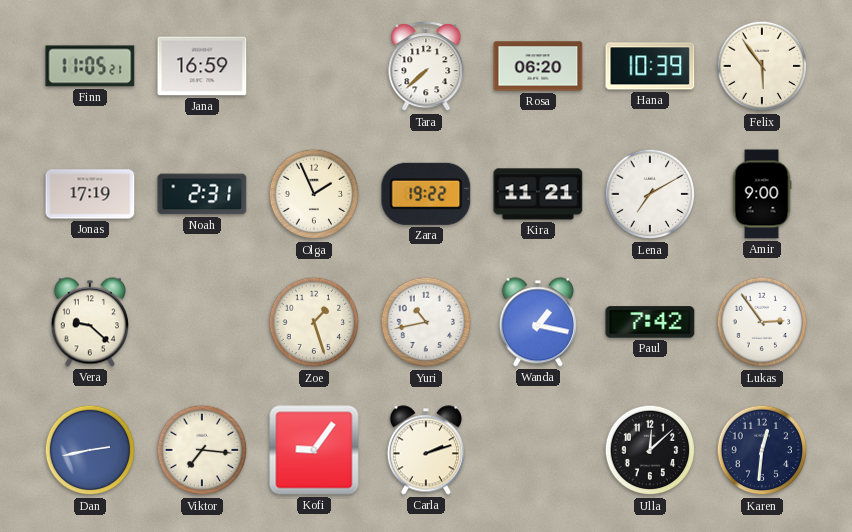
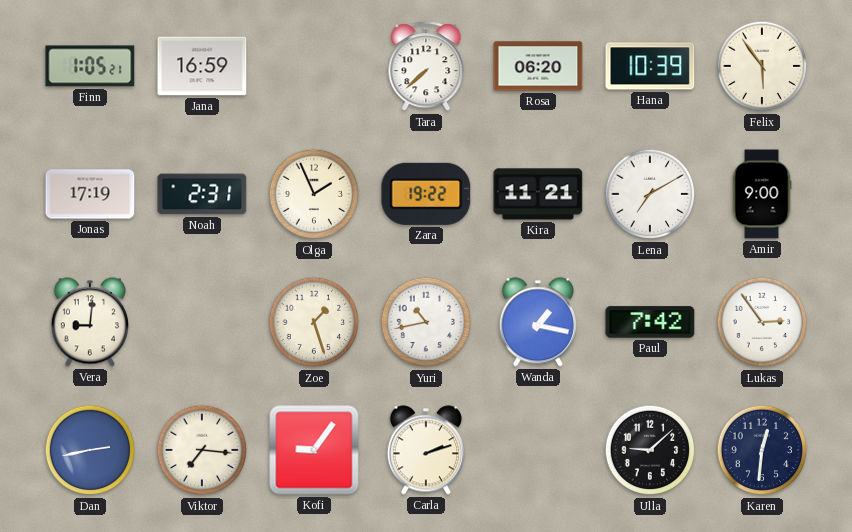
Finn: 11:05 -> 1:05 (90, 66)
Vera: 9:22 -> 9:01 (90, 322)
Ulla: 12:08 -> 9:08 (650, 450)
